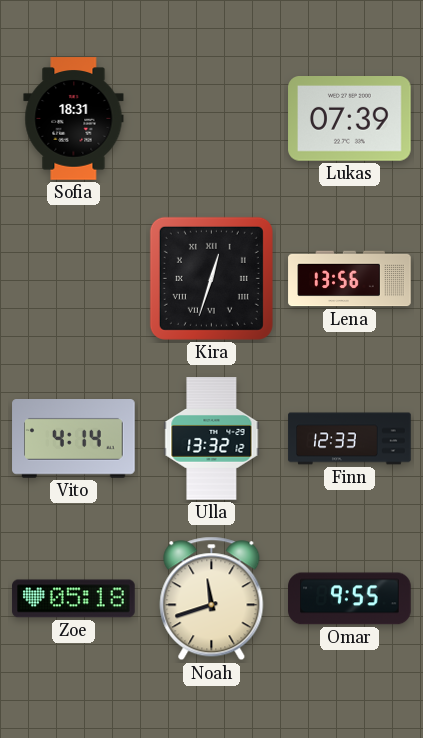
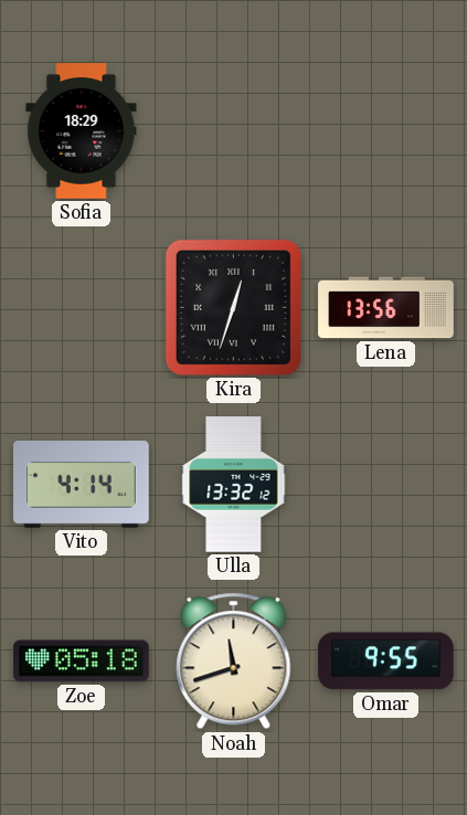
Sofia: 18:31 -> 18:29 (82, 131)
Lukas: 07:39 -> none (350, 119)
Finn: 12:33 -> none (350, 439)
